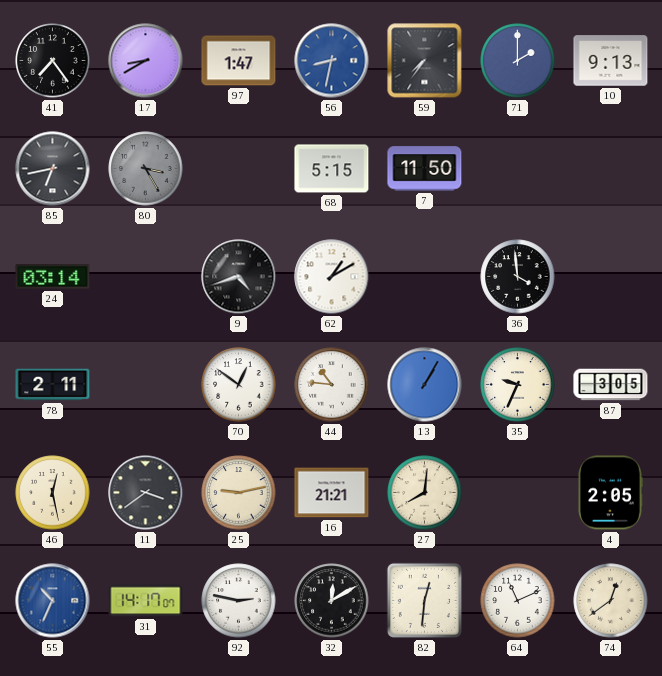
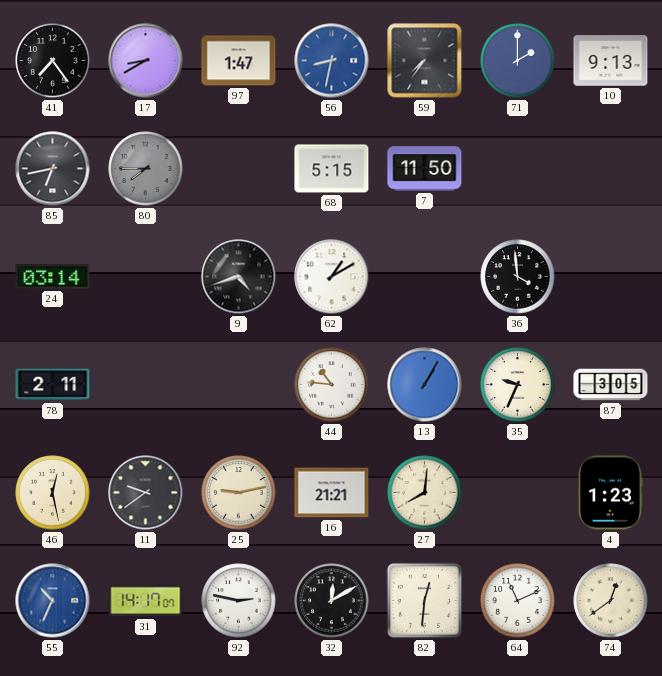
80: 3:25 -> 7:45 (146, 169)
70: 12:51 -> none (239, 385)
11: 3:39 -> 9:39 (146, 493)
4: 2:05 -> 1:23 (610, 493)
